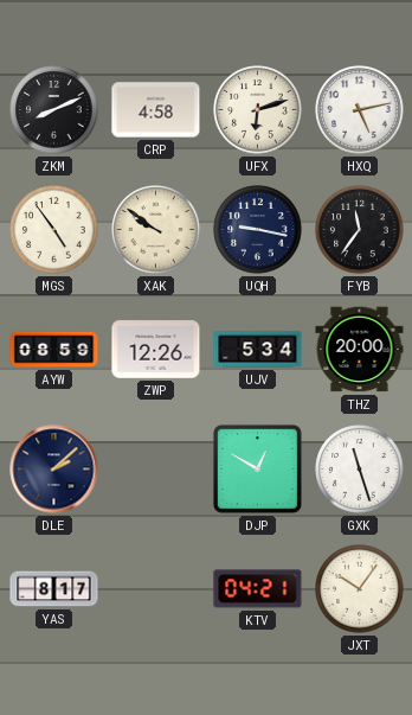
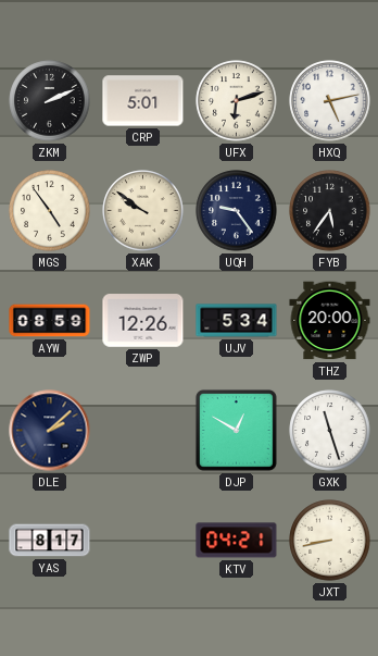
ZKM: 8:11 -> 2:11 (50, 101)
CRP: 4:58 -> 5:01 (143, 101)
UQH: 9:17 -> 9:24 (237, 211)
FYB: 11:36 -> 5:36 (330, 211)
JXT: 10:06 -> 8:43 (330, 541)
